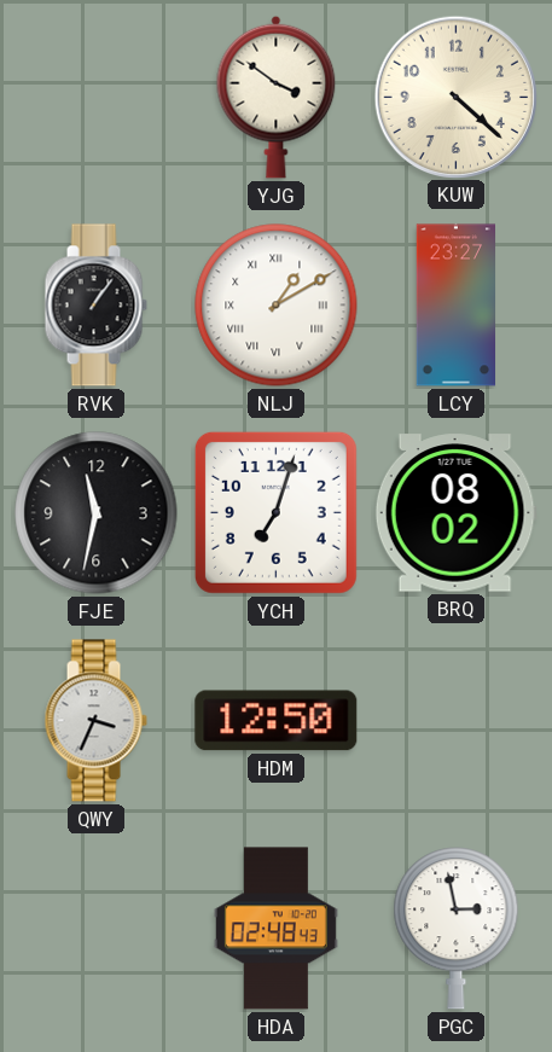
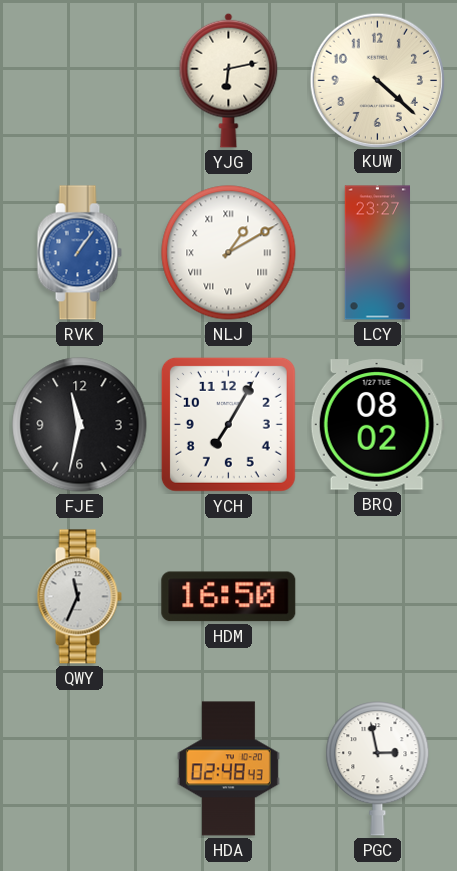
YJG: 3:51 -> 6:13 (229, 80)
RVK dial: black -> blue (79, 253)
YCH: 7:03 -> 7:05 (228, 424)
QWY: 3:34 -> 11:34 (79, 597)
HDM: 12:50 -> 16:50 (229, 597)
